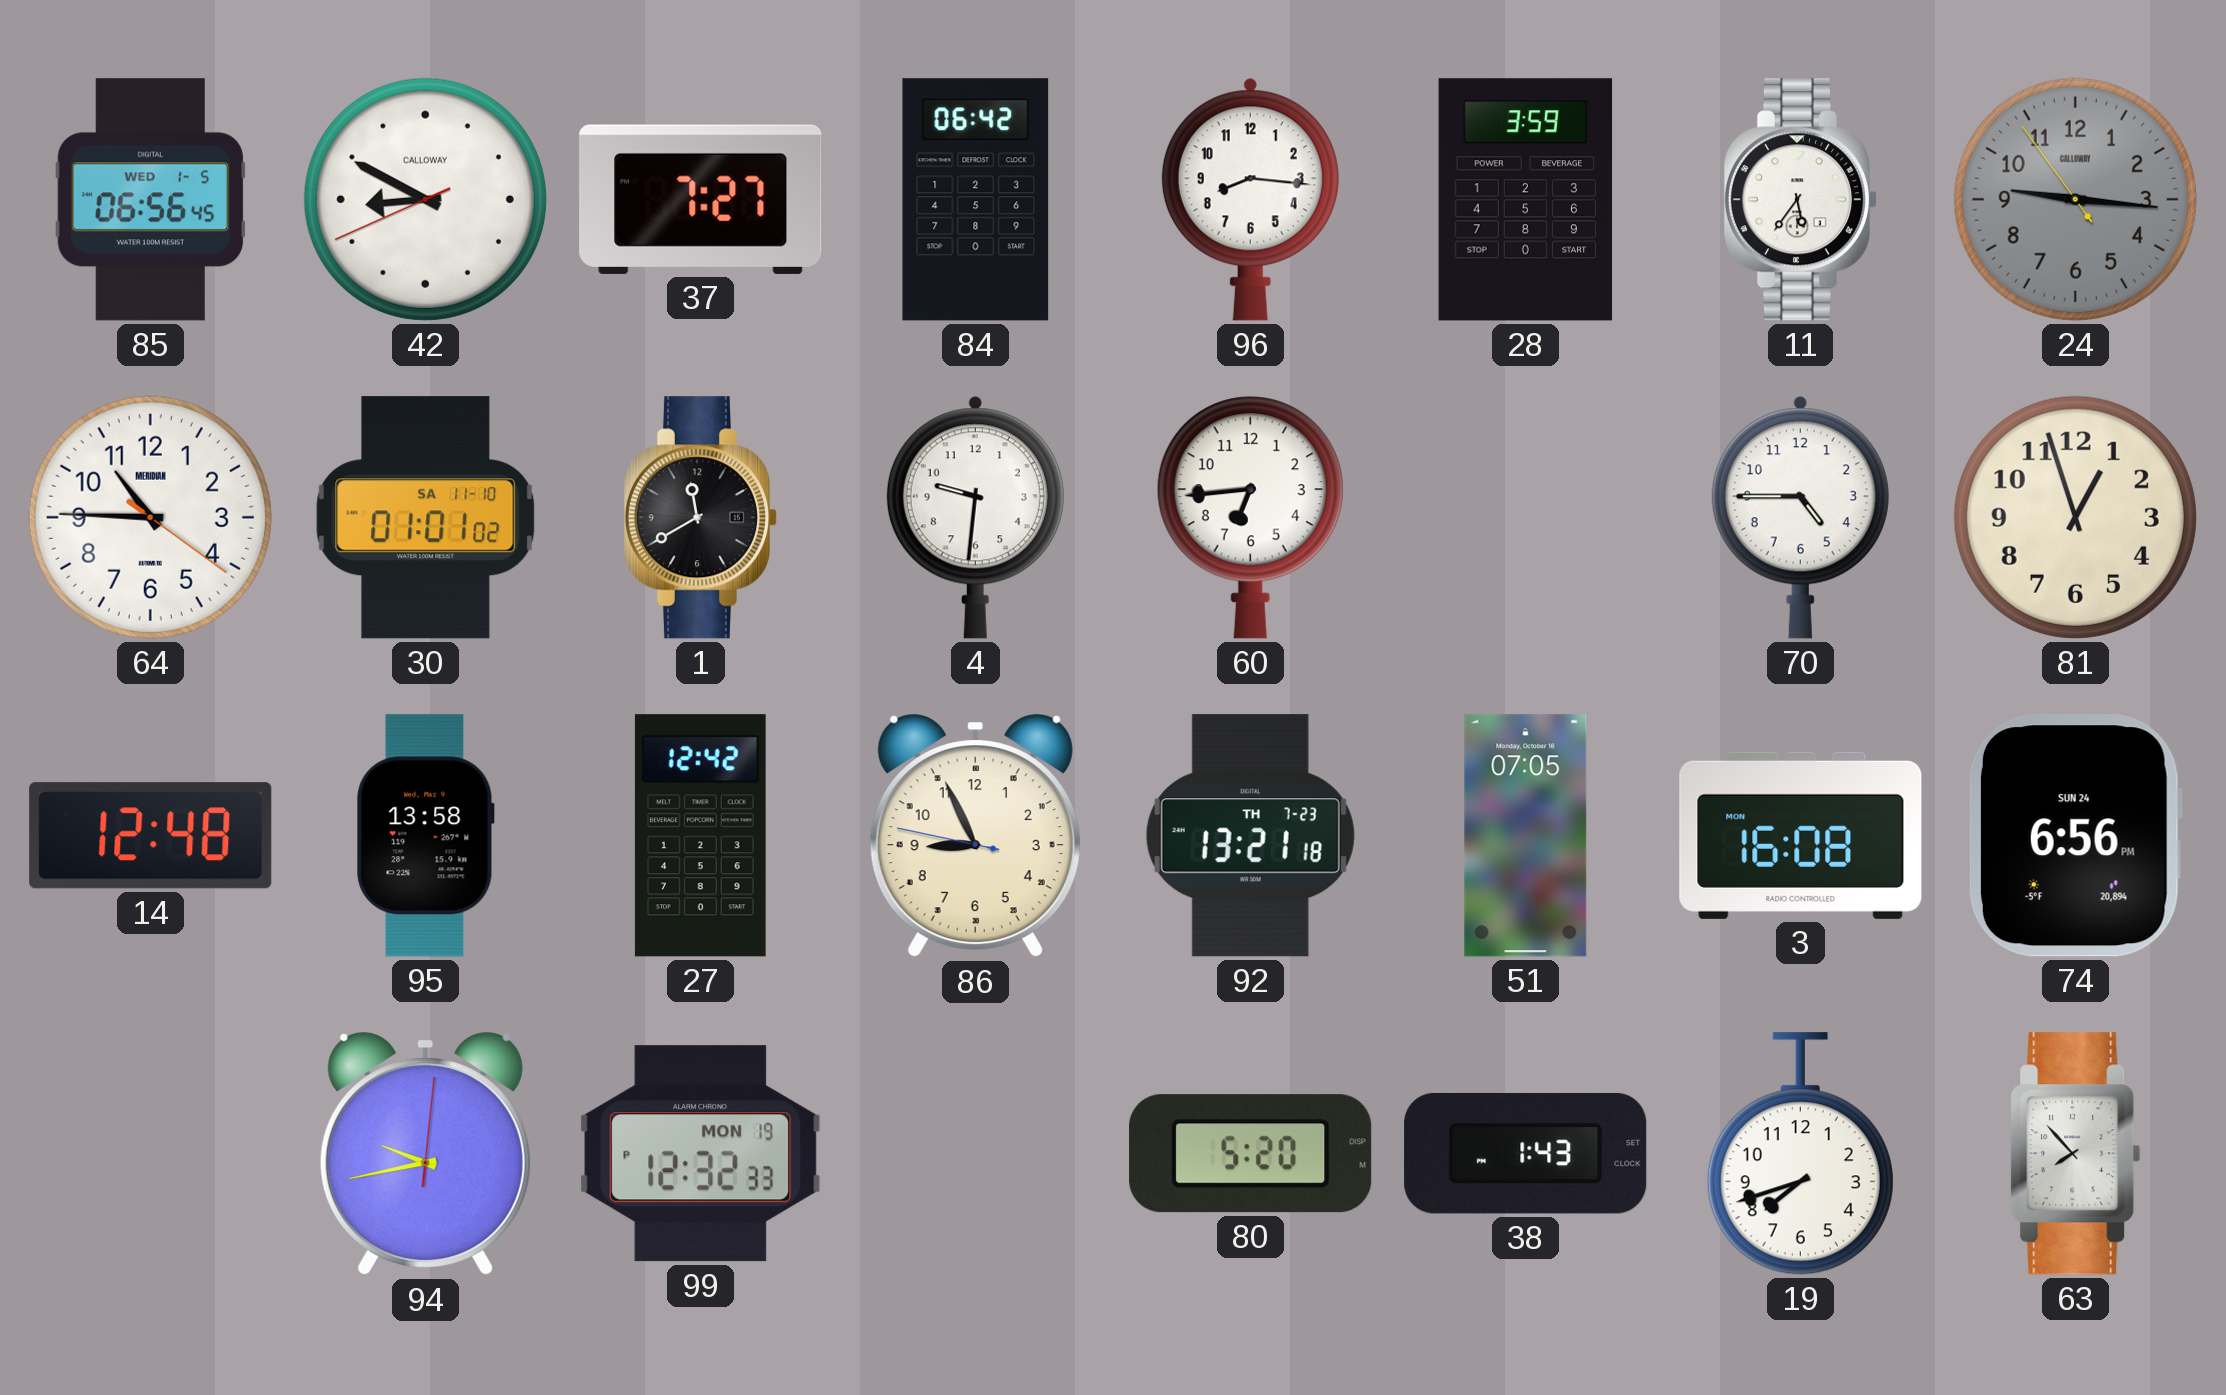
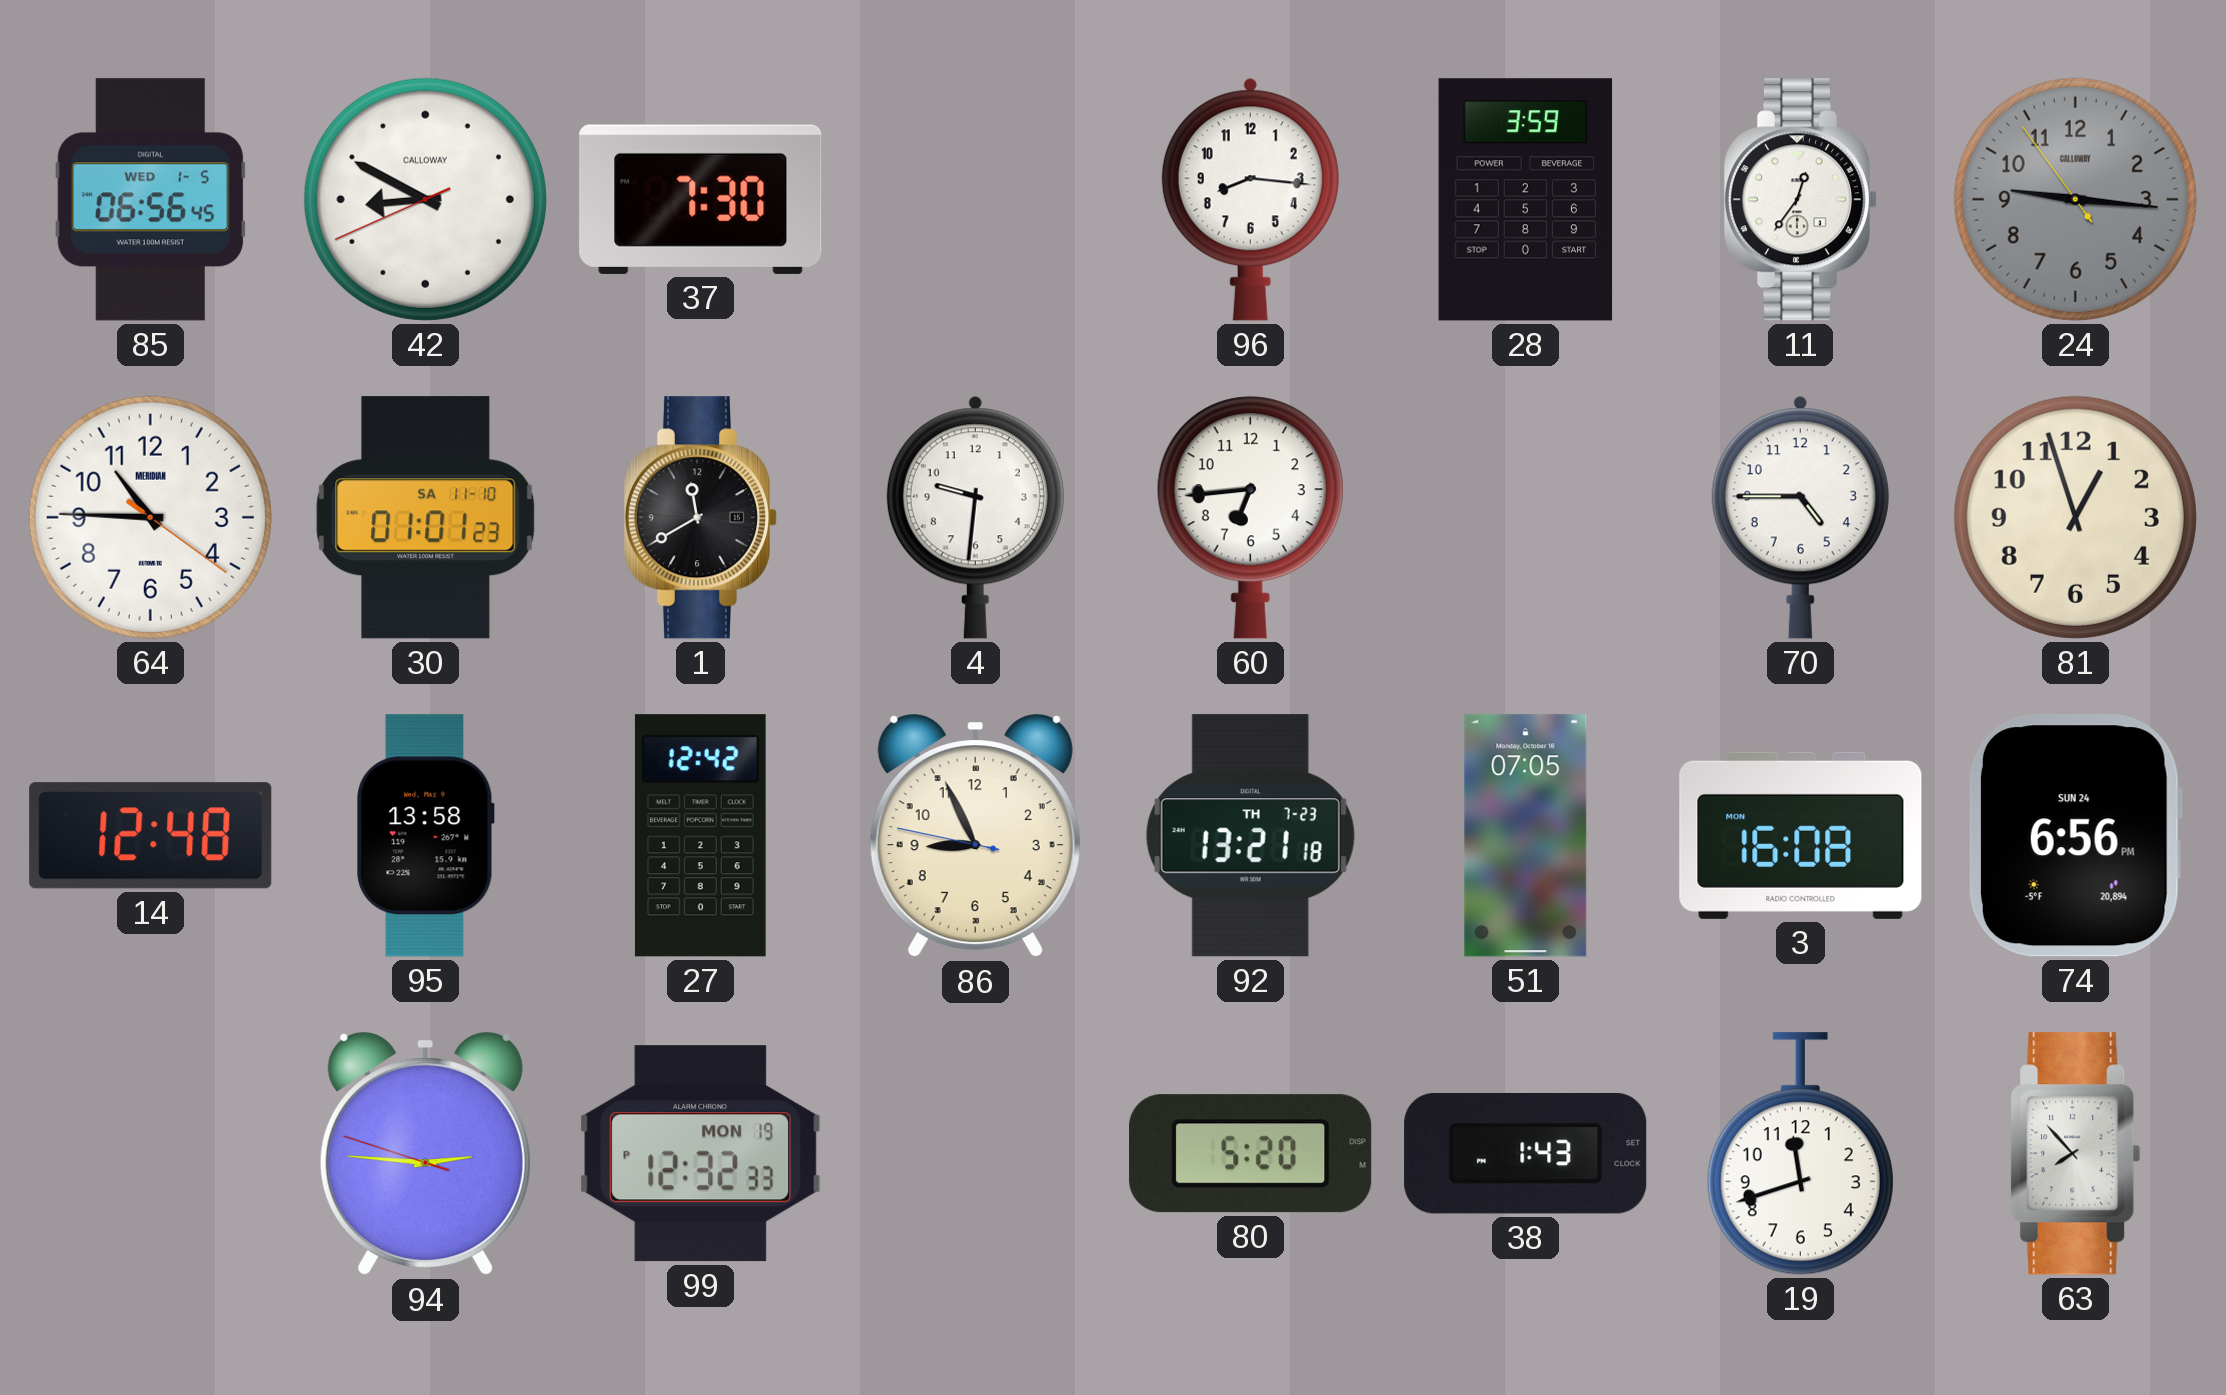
37: 7:27 -> 7:30 (701, 199)
84: 06:42 -> none (976, 200)
11: 5:36 -> 12:36 (1800, 200)
30: 01:01:02 -> 01:01:23 (426, 518)
94: 9:43 -> 2:45 (425, 1154)
19: 7:42 -> 11:42 (1800, 1154)
